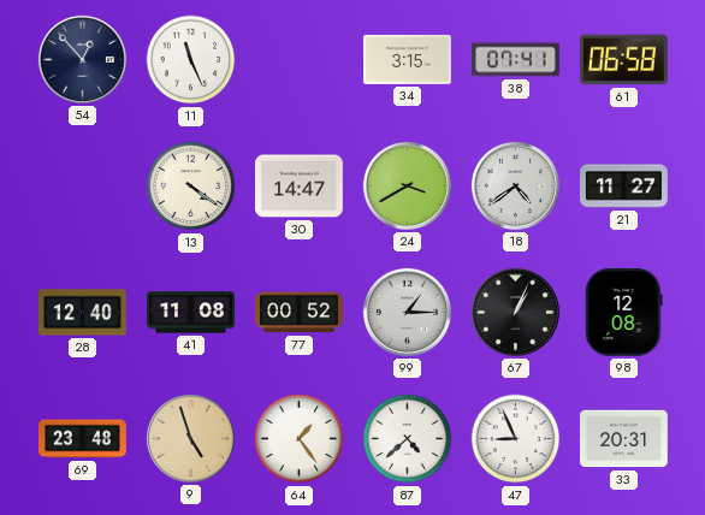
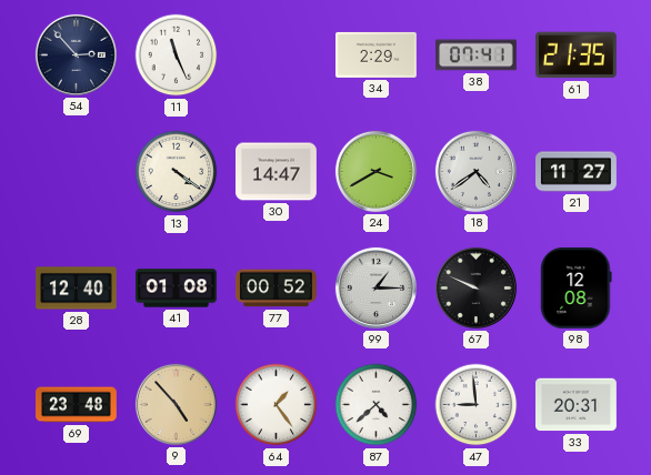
54: 12:53 -> 2:53 (76, 54)
34: 3:15 -> 2:29 (377, 54)
61: 06:58 -> 21:35 (575, 55)
41: 11:08 -> 01:08 (177, 289)
67: 1:04 -> 9:49 (475, 287)
9: 4:57 -> 4:53 (176, 404)
47: 8:56 -> 8:59 (477, 405)
